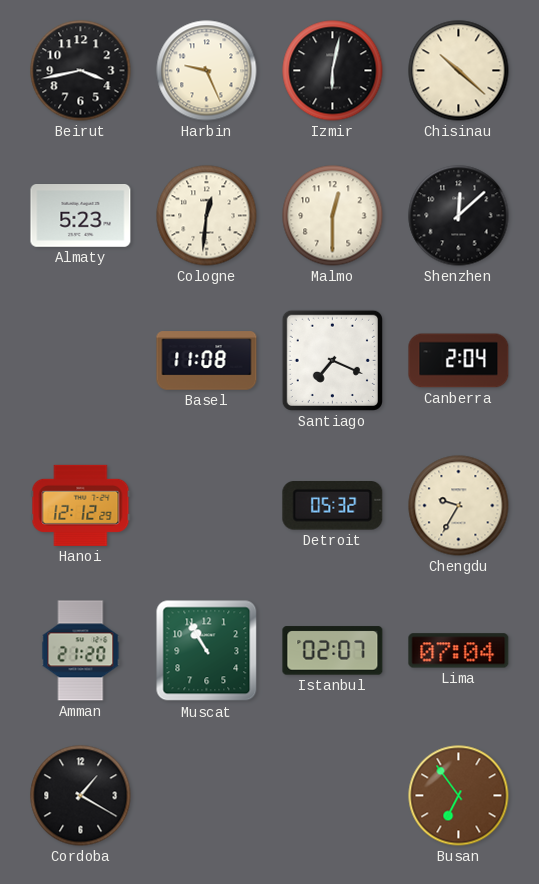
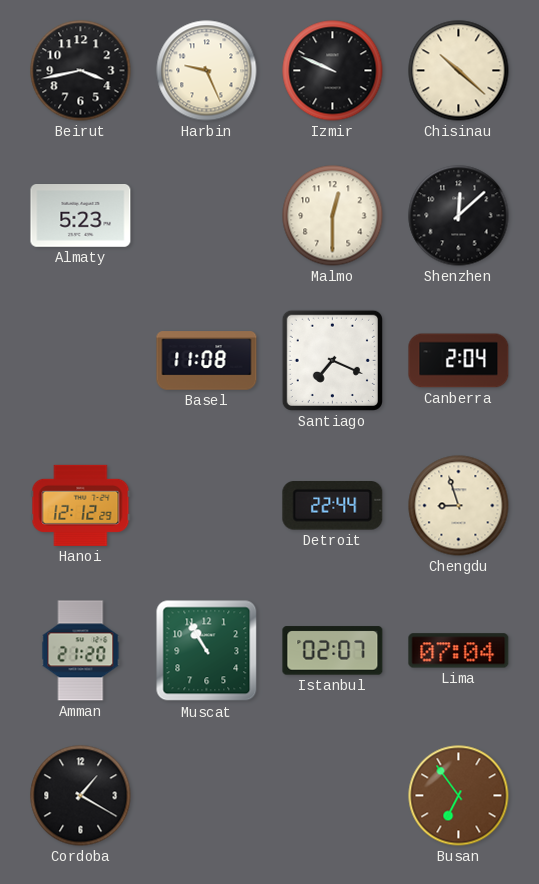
Izmir: 6:02 -> 9:49 (333, 71)
Cologne: 12:31 -> none (207, 216)
Detroit: 05:32 -> 22:44 (333, 506)
Chengdu: 9:35 -> 8:57 (459, 506)
